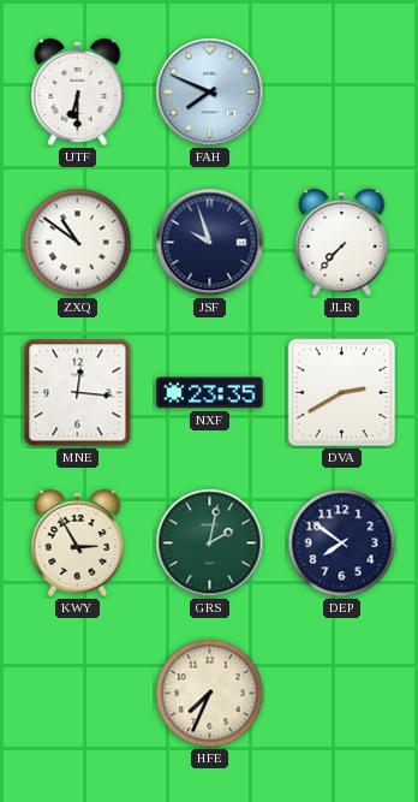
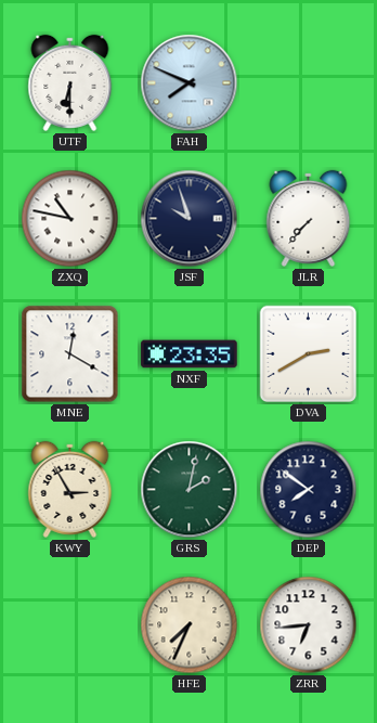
ZXQ: 10:51 -> 10:47 (70, 219)
MNE: 12:16 -> 12:20 (70, 354)
ZRR: none -> 6:44 (309, 625)
